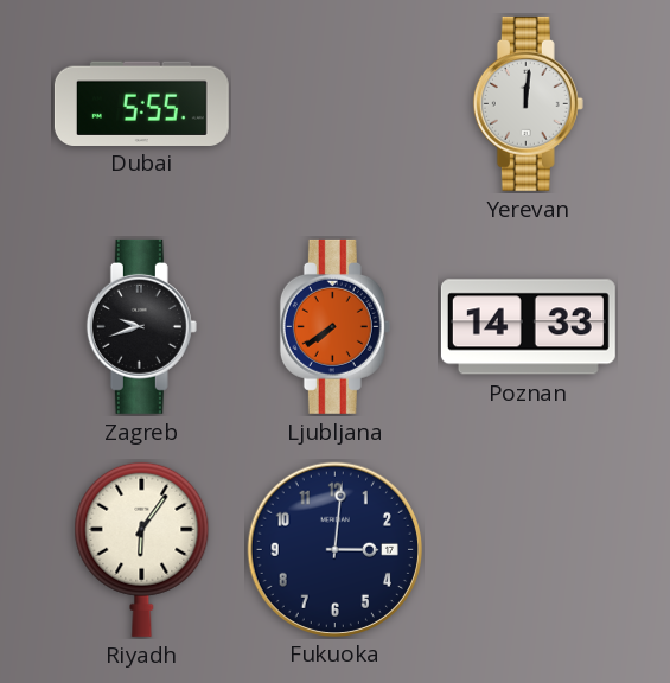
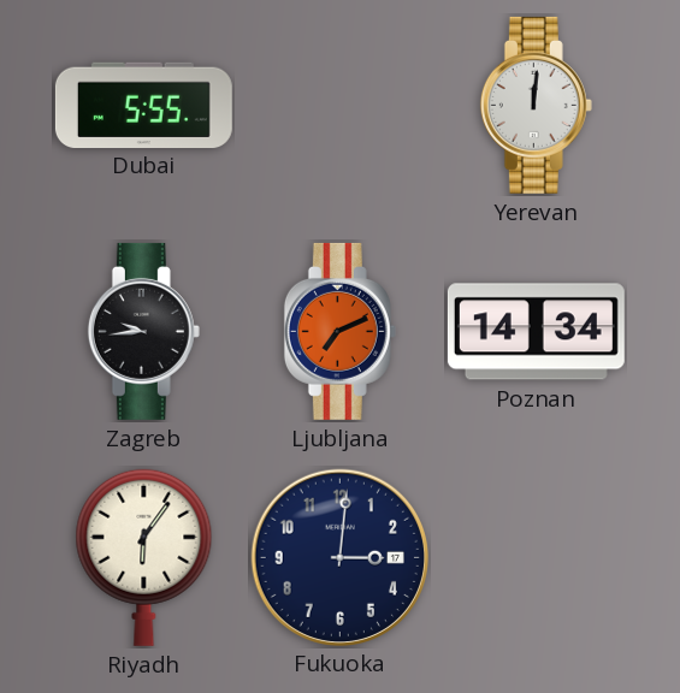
Zagreb: 9:42 -> 9:44 (143, 331)
Ljubljana: 7:39 -> 7:11 (339, 331)
Poznan: 14:33 -> 14:34 (536, 332)
